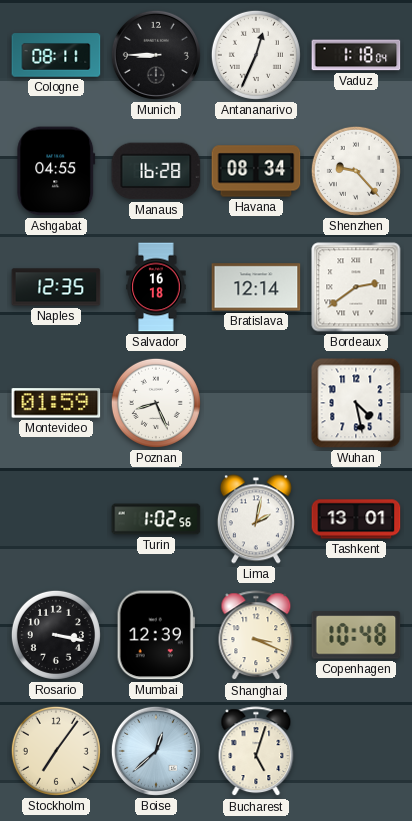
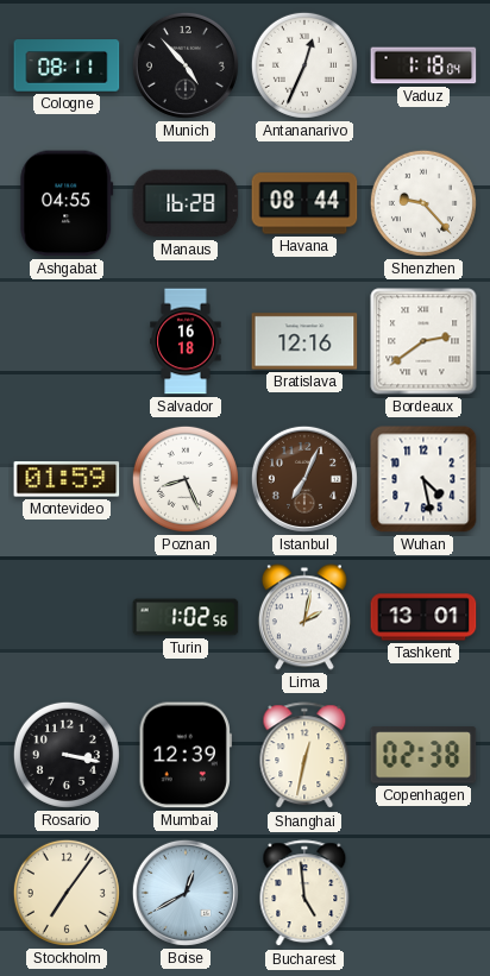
Munich: 8:45 -> 4:53 (186, 65)
Havana: 08:34 -> 08:44 (304, 203)
Naples: 12:35 -> none (56, 287)
Bratislava: 12:14 -> 12:16 (304, 341)
Istanbul: none -> 7:04 (304, 479)
Shanghai: 3:19 -> 12:32 (304, 756)
Copenhagen: 10:48 -> 02:38 (423, 755)
Boise: 12:38 -> 12:40 (186, 893)
Bucharest: 5:03 -> 4:59 (304, 894)
